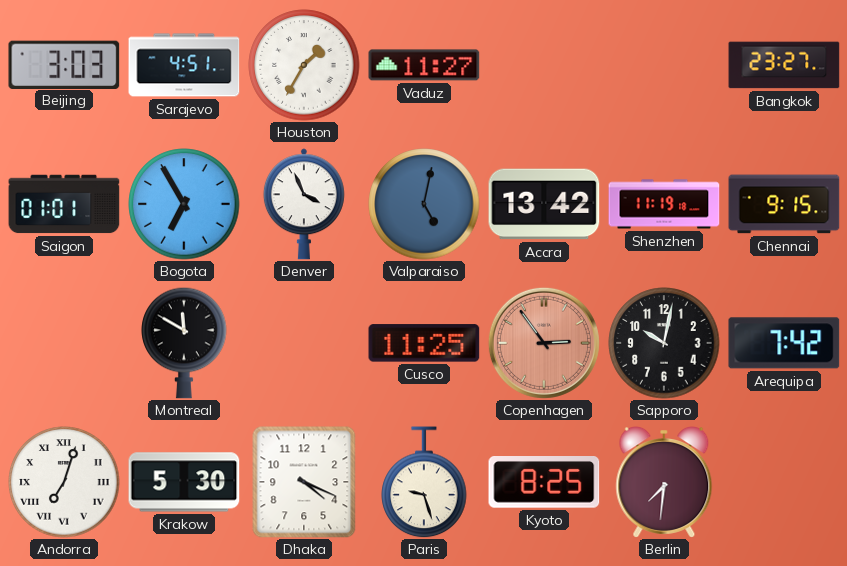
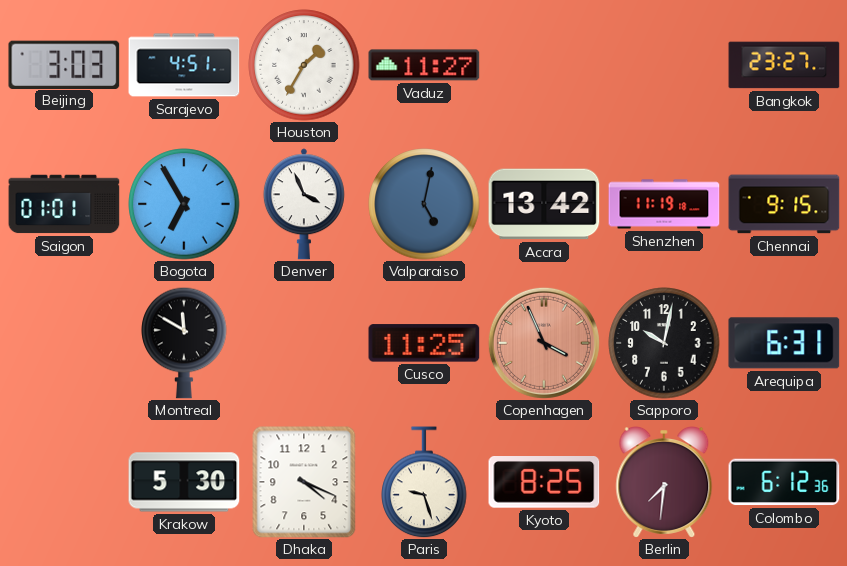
Copenhagen: 2:54 -> 3:56 (544, 343)
Arequipa: 7:42 -> 6:31 (784, 343)
Andorra: 7:03 -> none (64, 482)
Colombo: none -> 6:12 (784, 482)
